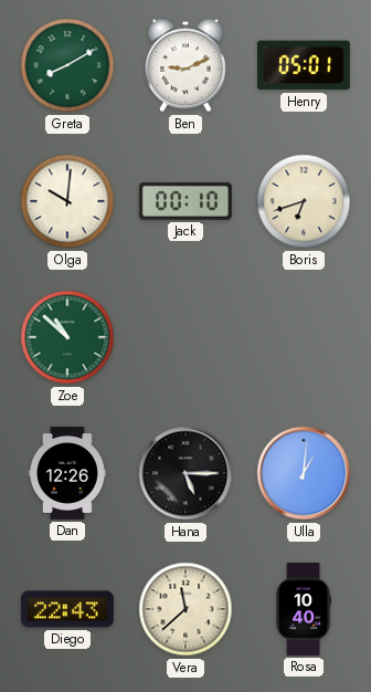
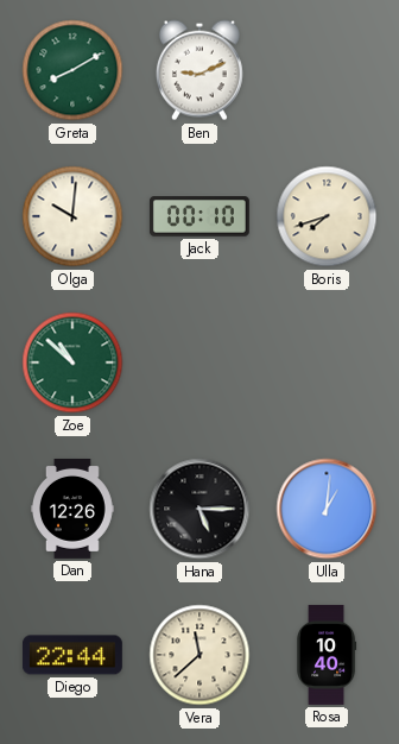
Henry: 05:01 -> none (304, 65)
Boris: 6:42 -> 7:42 (327, 216)
Diego: 22:43 -> 22:44 (72, 655)
